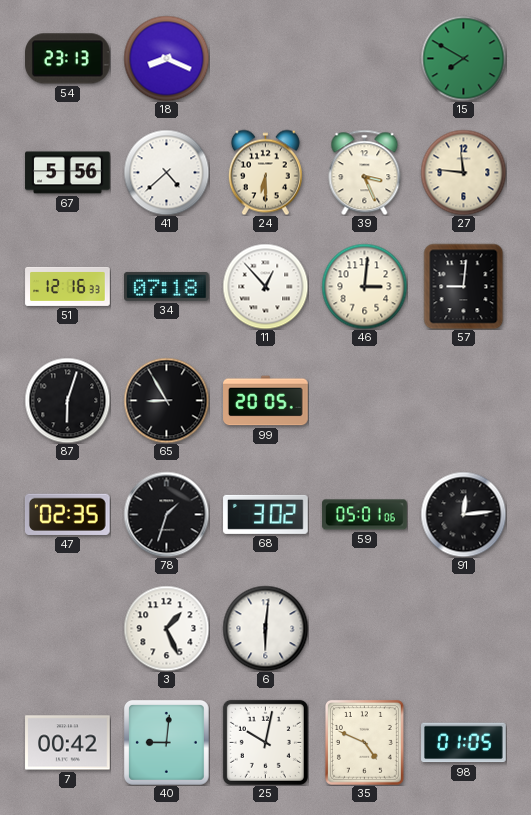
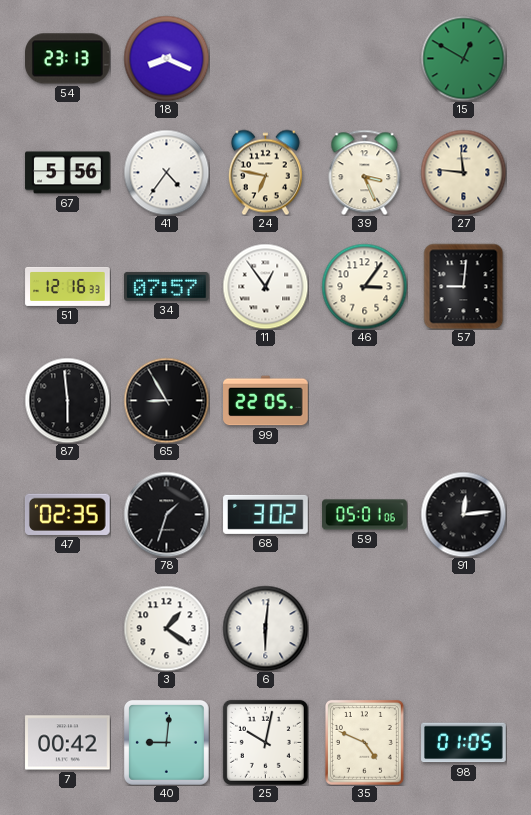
15: 7:50 -> 12:50 (463, 58)
41: 4:38 -> 4:36 (166, 172)
24: 6:30 -> 6:47 (265, 172)
34: 07:18 -> 07:57 (167, 286)
11: 12:53 -> 12:54 (265, 286)
46: 3:01 -> 3:06 (364, 286)
87: 6:03 -> 5:59 (67, 400)
99: 20:05 -> 22:05 (266, 401)
3: 1:26 -> 1:21 (166, 628)
